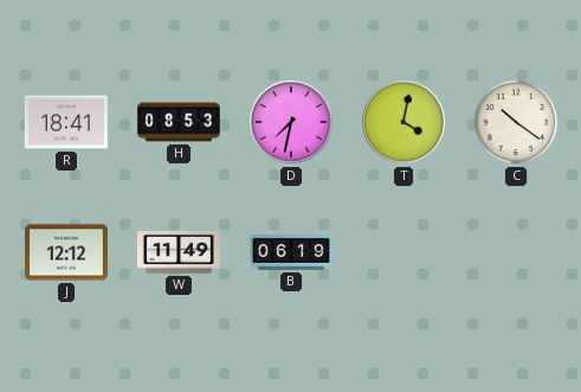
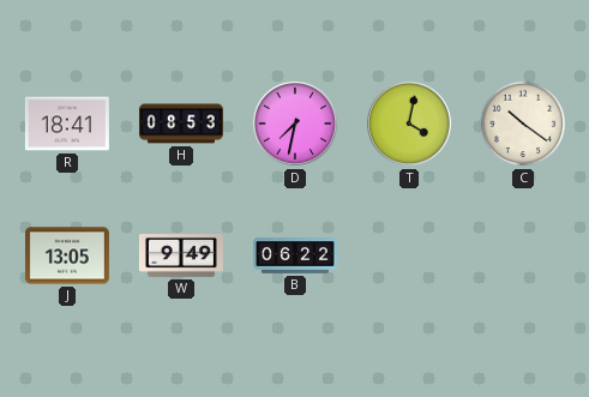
J: 12:12 -> 13:05 (67, 255)
W: 11:49 -> 9:49 (181, 257)
B: 06:19 -> 06:22 (295, 257)
